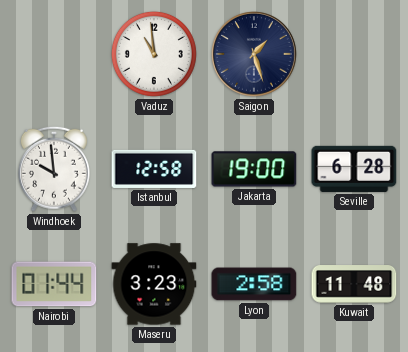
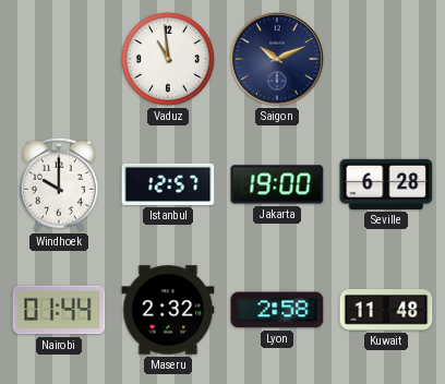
Saigon: 1:27 -> 10:11 (278, 60)
Windhoek: 9:59 -> 10:00 (59, 184)
Istanbul: 12:58 -> 12:57 (168, 184)
Maseru: 3:23 -> 2:32 (168, 310)
